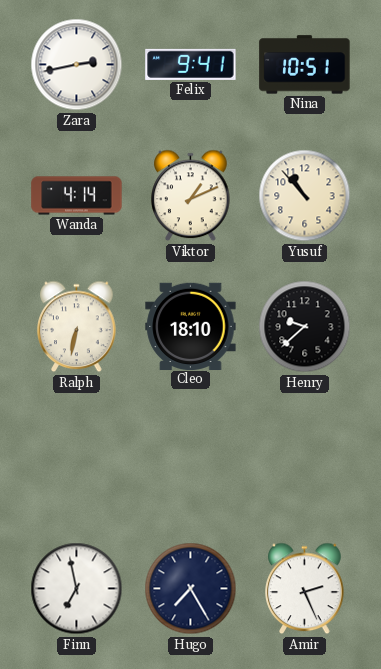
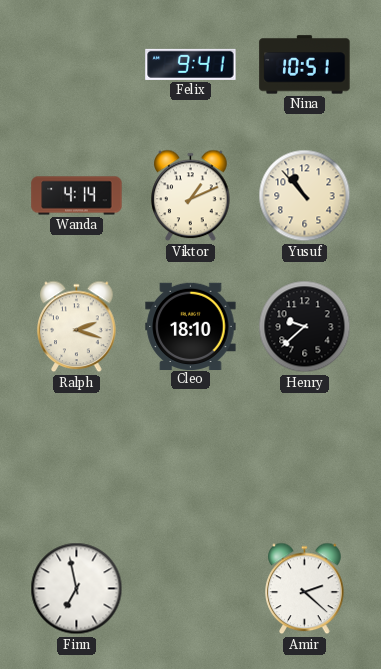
Zara: 2:43 -> none (77, 65)
Ralph: 6:32 -> 2:18 (77, 327)
Hugo: 7:25 -> none (191, 589)
Amir: 2:26 -> 2:22 (305, 589)
